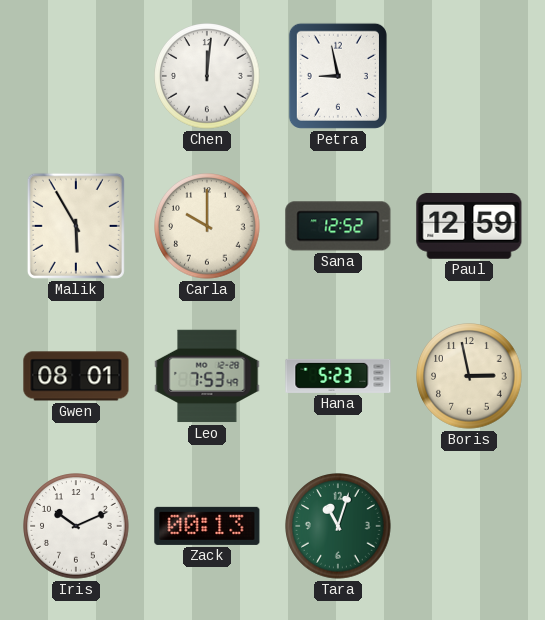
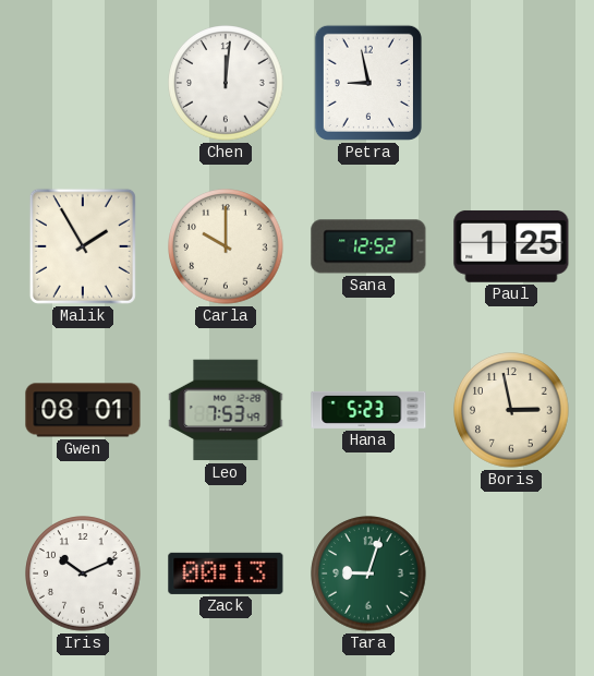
Malik: 5:55 -> 1:55 (83, 246)
Paul: 12:59 -> 1:25 (511, 246)
Tara: 11:03 -> 9:03 (368, 574)
